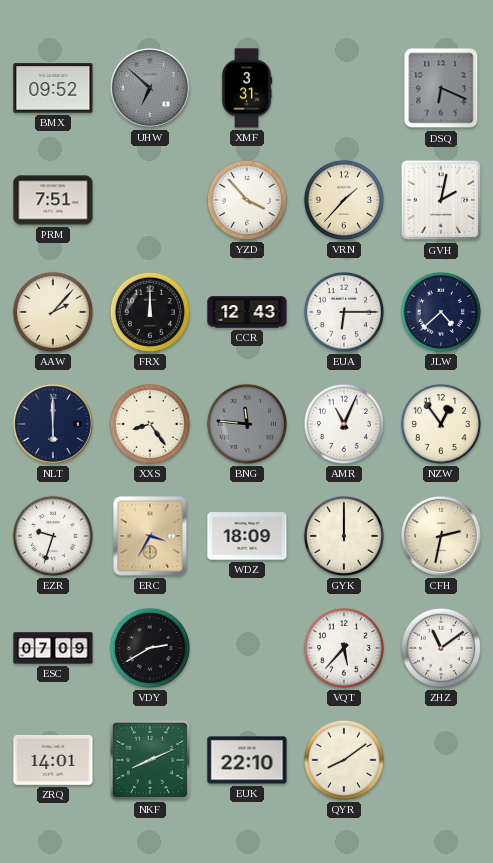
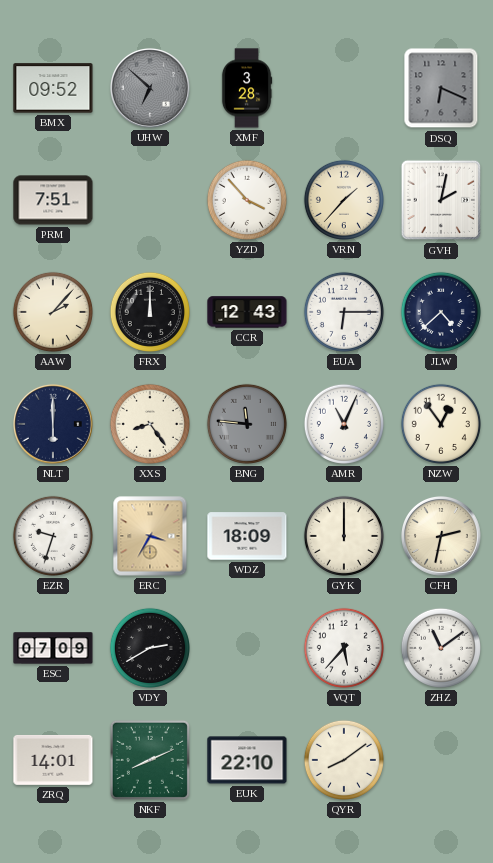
XMF: 3:31 -> 3:28 (247, 88)
